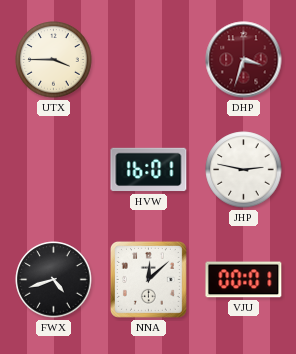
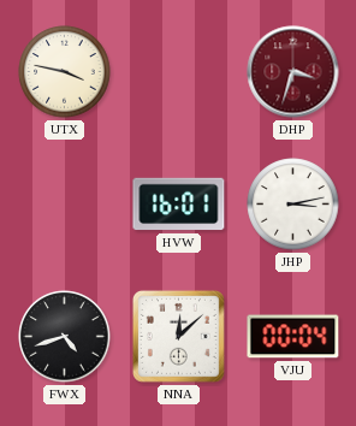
UTX: 3:45 -> 3:47 (65, 72)
JHP: 2:47 -> 3:13 (293, 205)
VJU: 00:01 -> 00:04 (293, 337)
